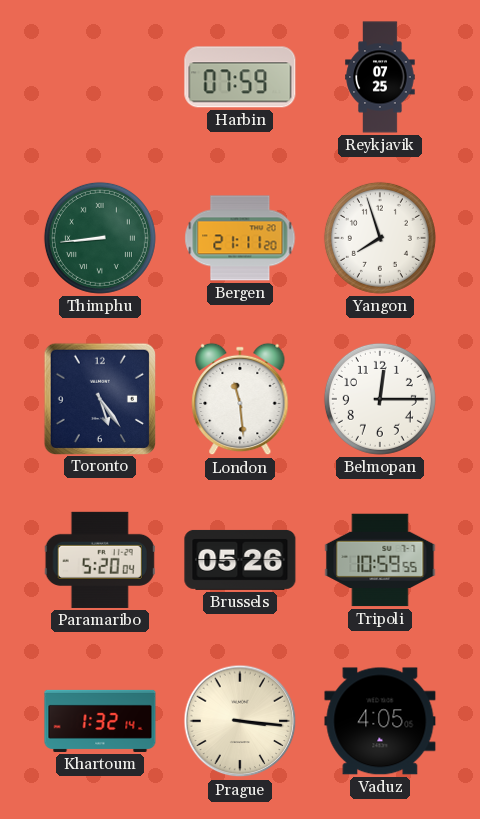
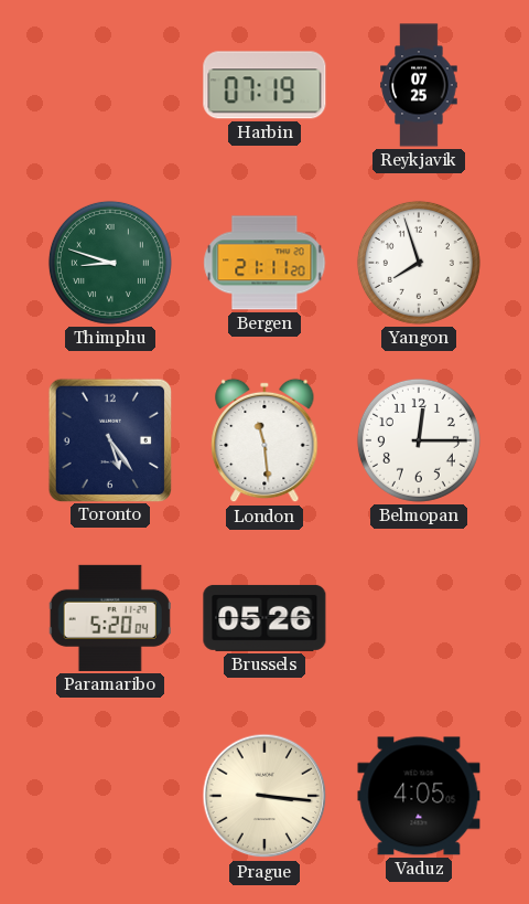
Harbin: 07:59 -> 07:19 (264, 85)
Thimphu: 8:44 -> 8:48 (110, 263)
Tripoli: 10:59 -> none (380, 560)
Khartoum: 1:32 -> none (100, 721)
